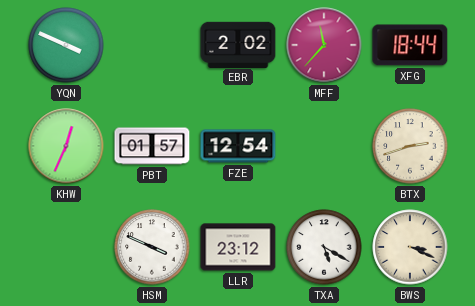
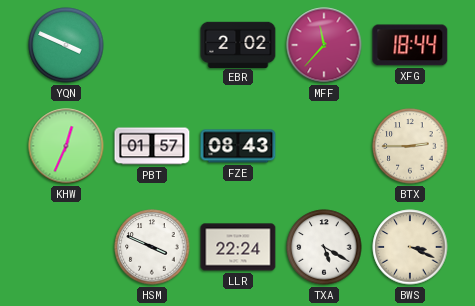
FZE: 12:54 -> 08:43 (238, 146)
BTX: 2:42 -> 2:45 (410, 146)
LLR: 23:12 -> 22:24 (238, 247)
